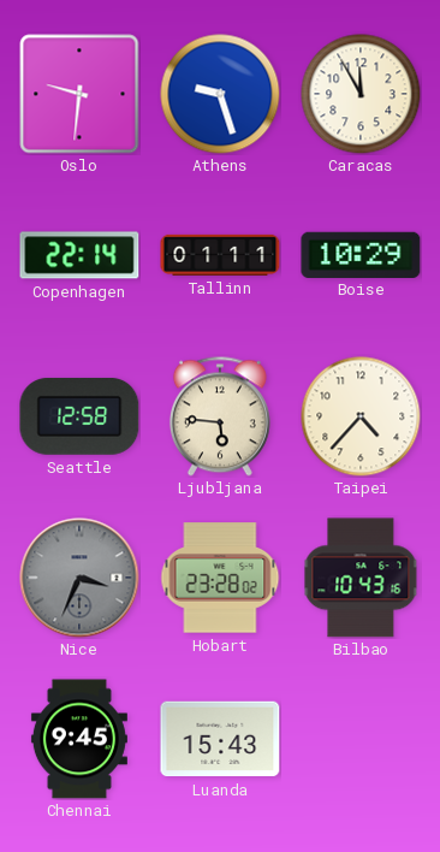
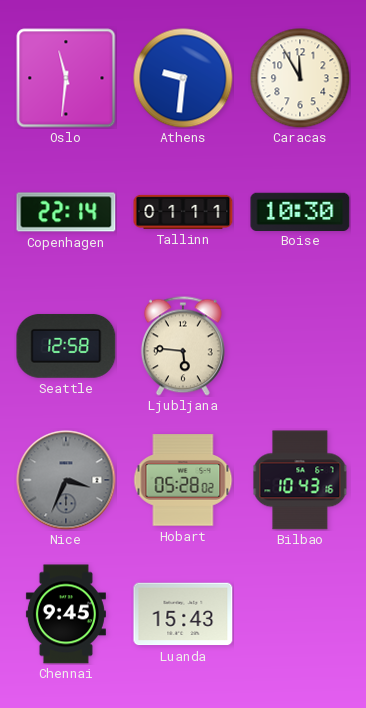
Oslo: 9:31 -> 11:31 (66, 78)
Athens: 9:27 -> 9:31 (183, 78)
Boise: 10:29 -> 10:30 (300, 211)
Taipei: 4:37 -> none (361, 416)
Hobart: 23:28 -> 05:28 (183, 480)
